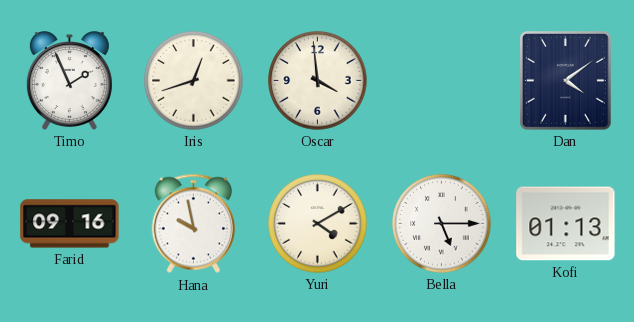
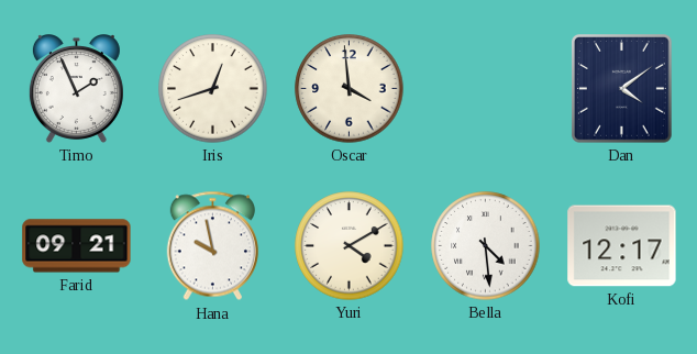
Farid: 09:16 -> 09:21 (77, 246)
Bella: 5:15 -> 4:29 (486, 246)
Kofi: 01:13 -> 12:17 (622, 246)
